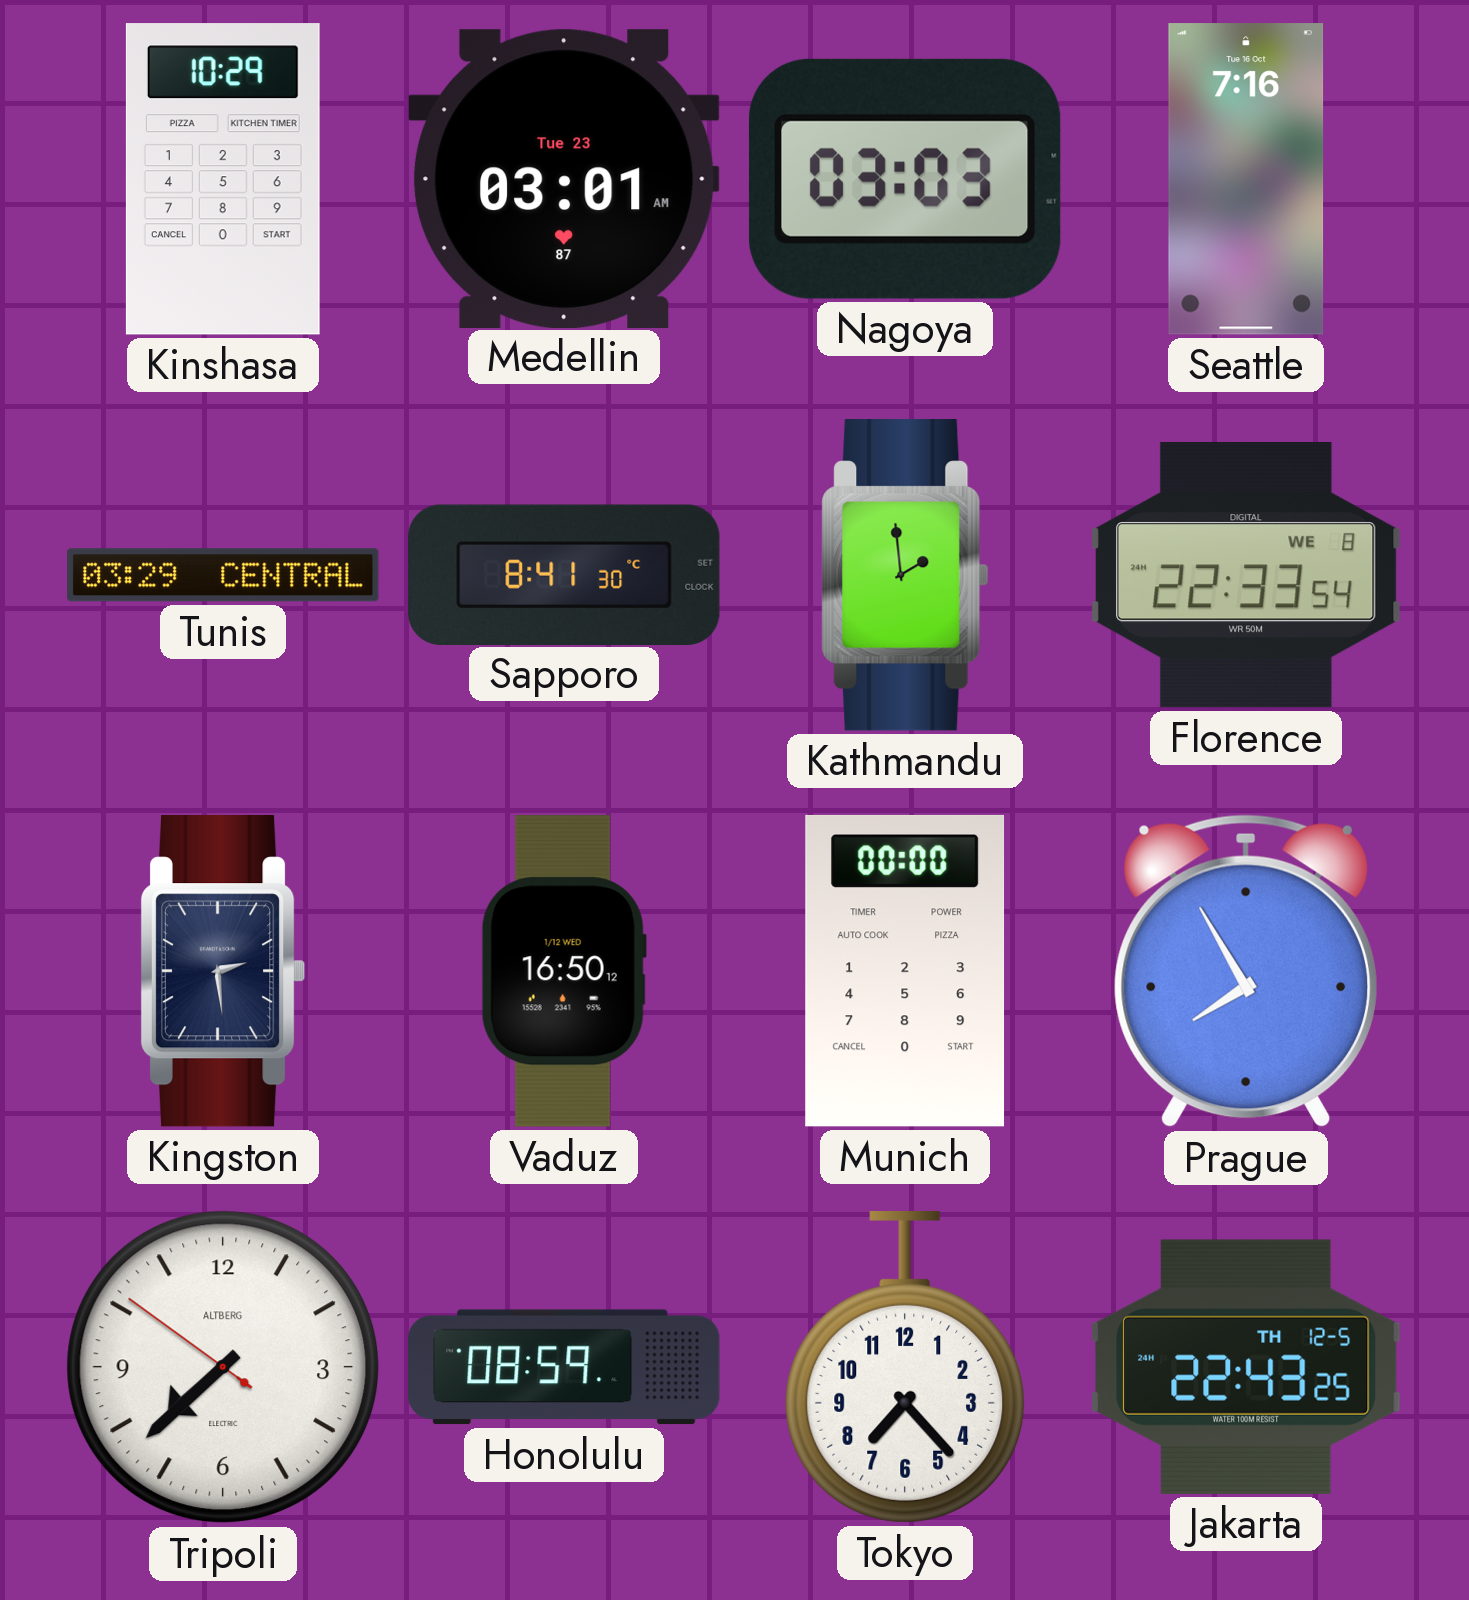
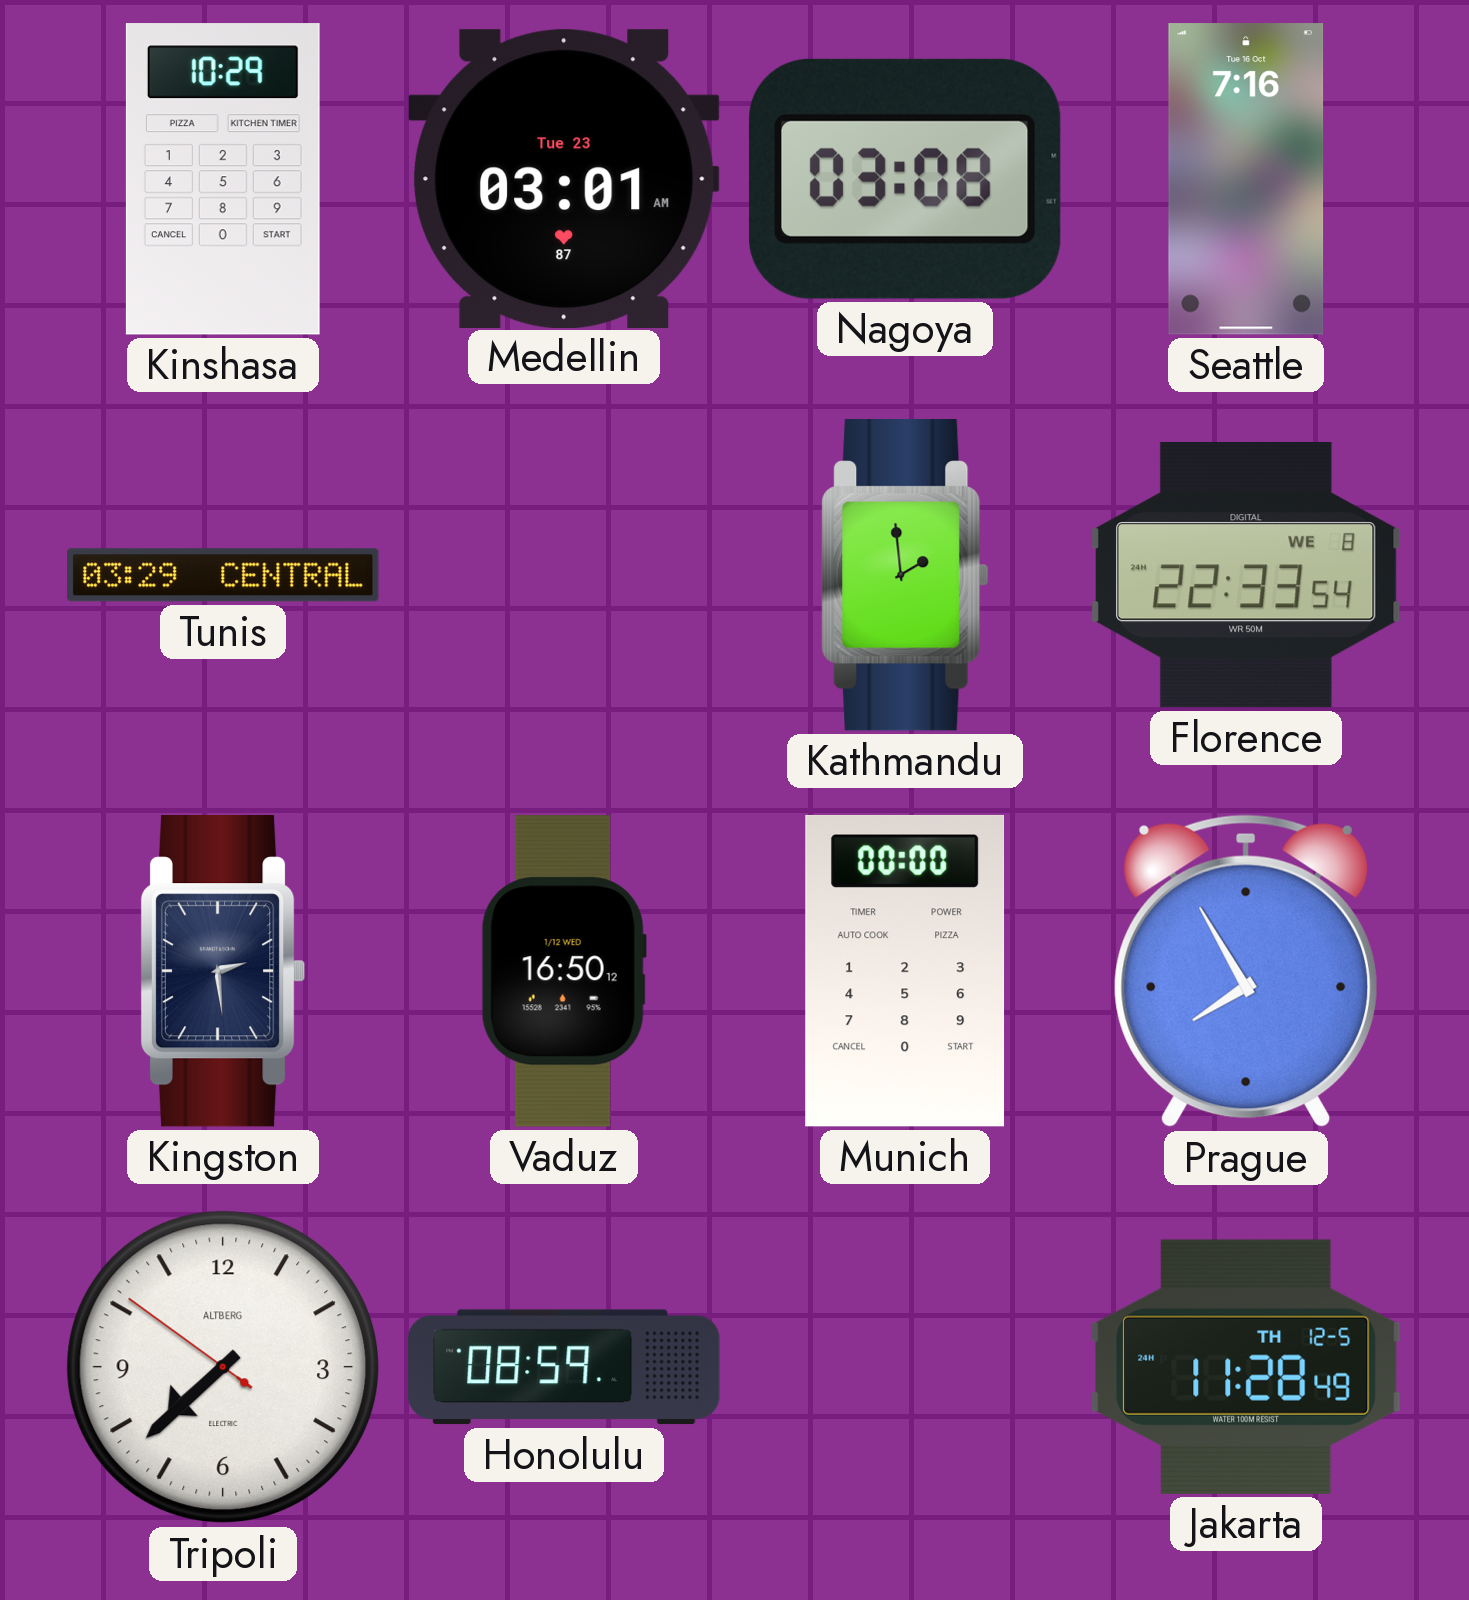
Nagoya: 03:03 -> 03:08 (905, 179)
Sapporo: 8:41 -> none (564, 574)
Tokyo: 7:23 -> none (905, 1368)
Jakarta: 22:43 -> 11:28 (1246, 1367)
